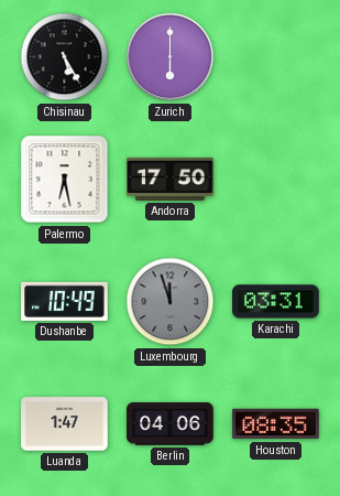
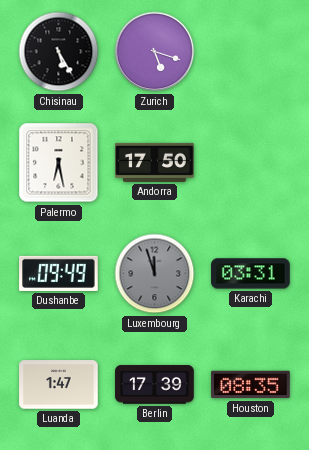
Zurich: 6:00 -> 5:18 (155, 52)
Dushanbe: 10:49 -> 09:49 (59, 273)
Berlin: 04:06 -> 17:39 (155, 385)
